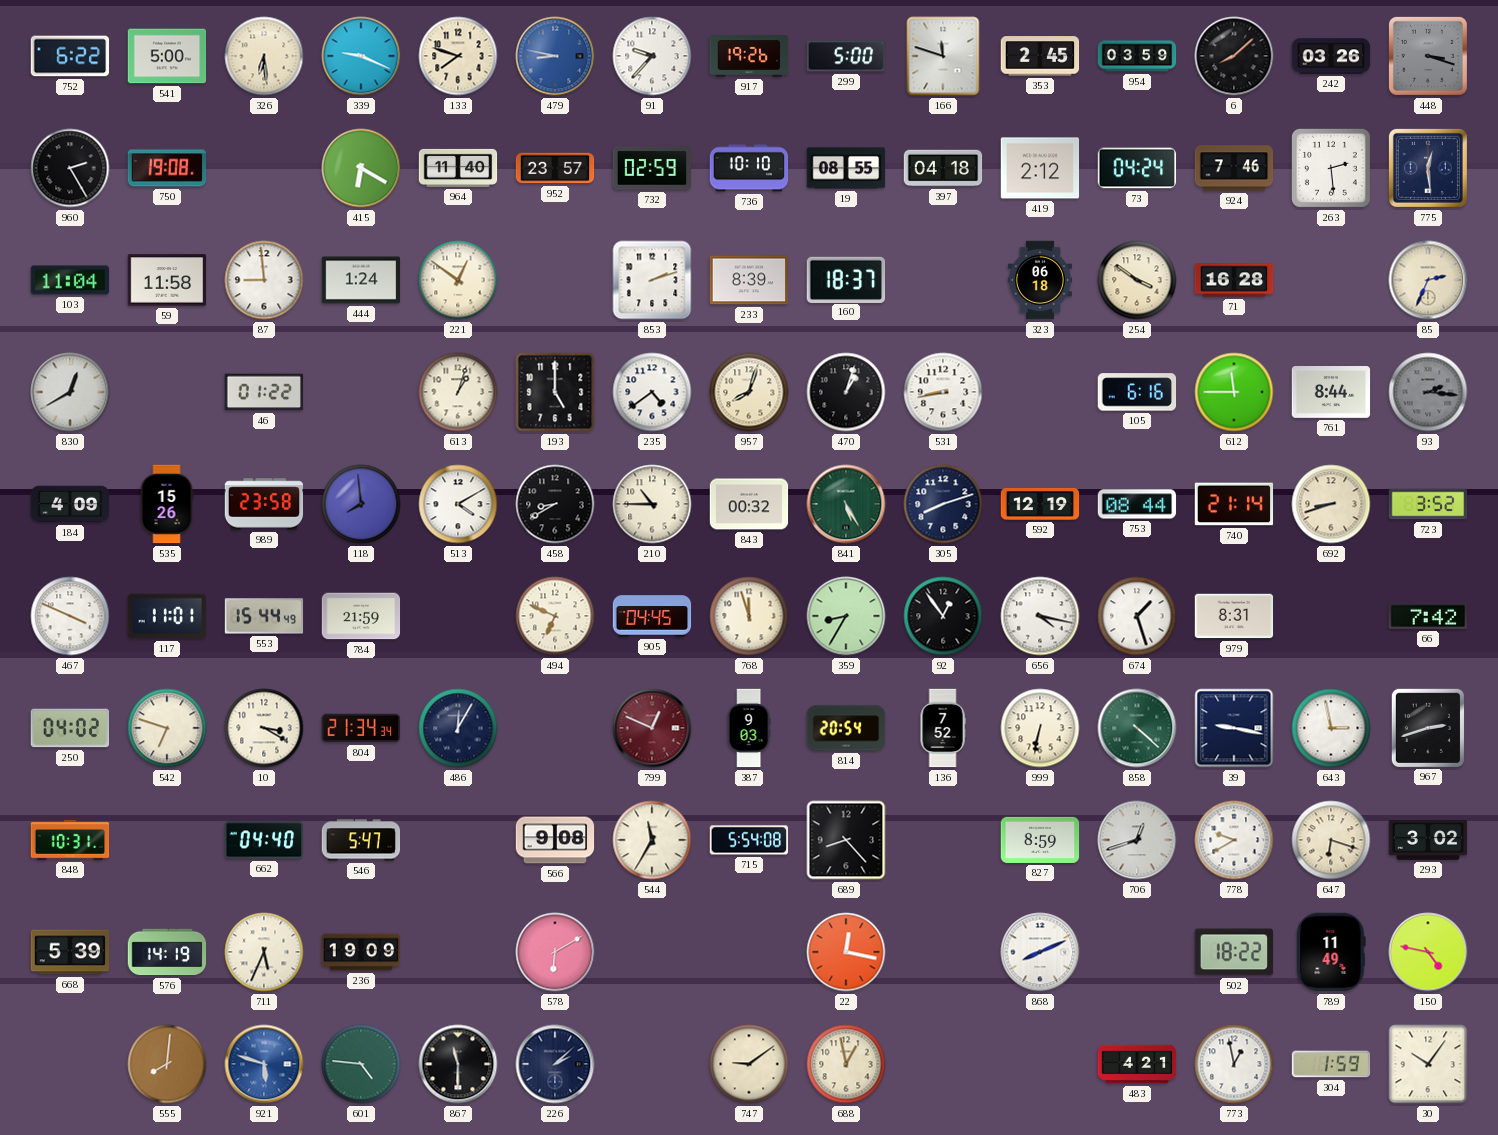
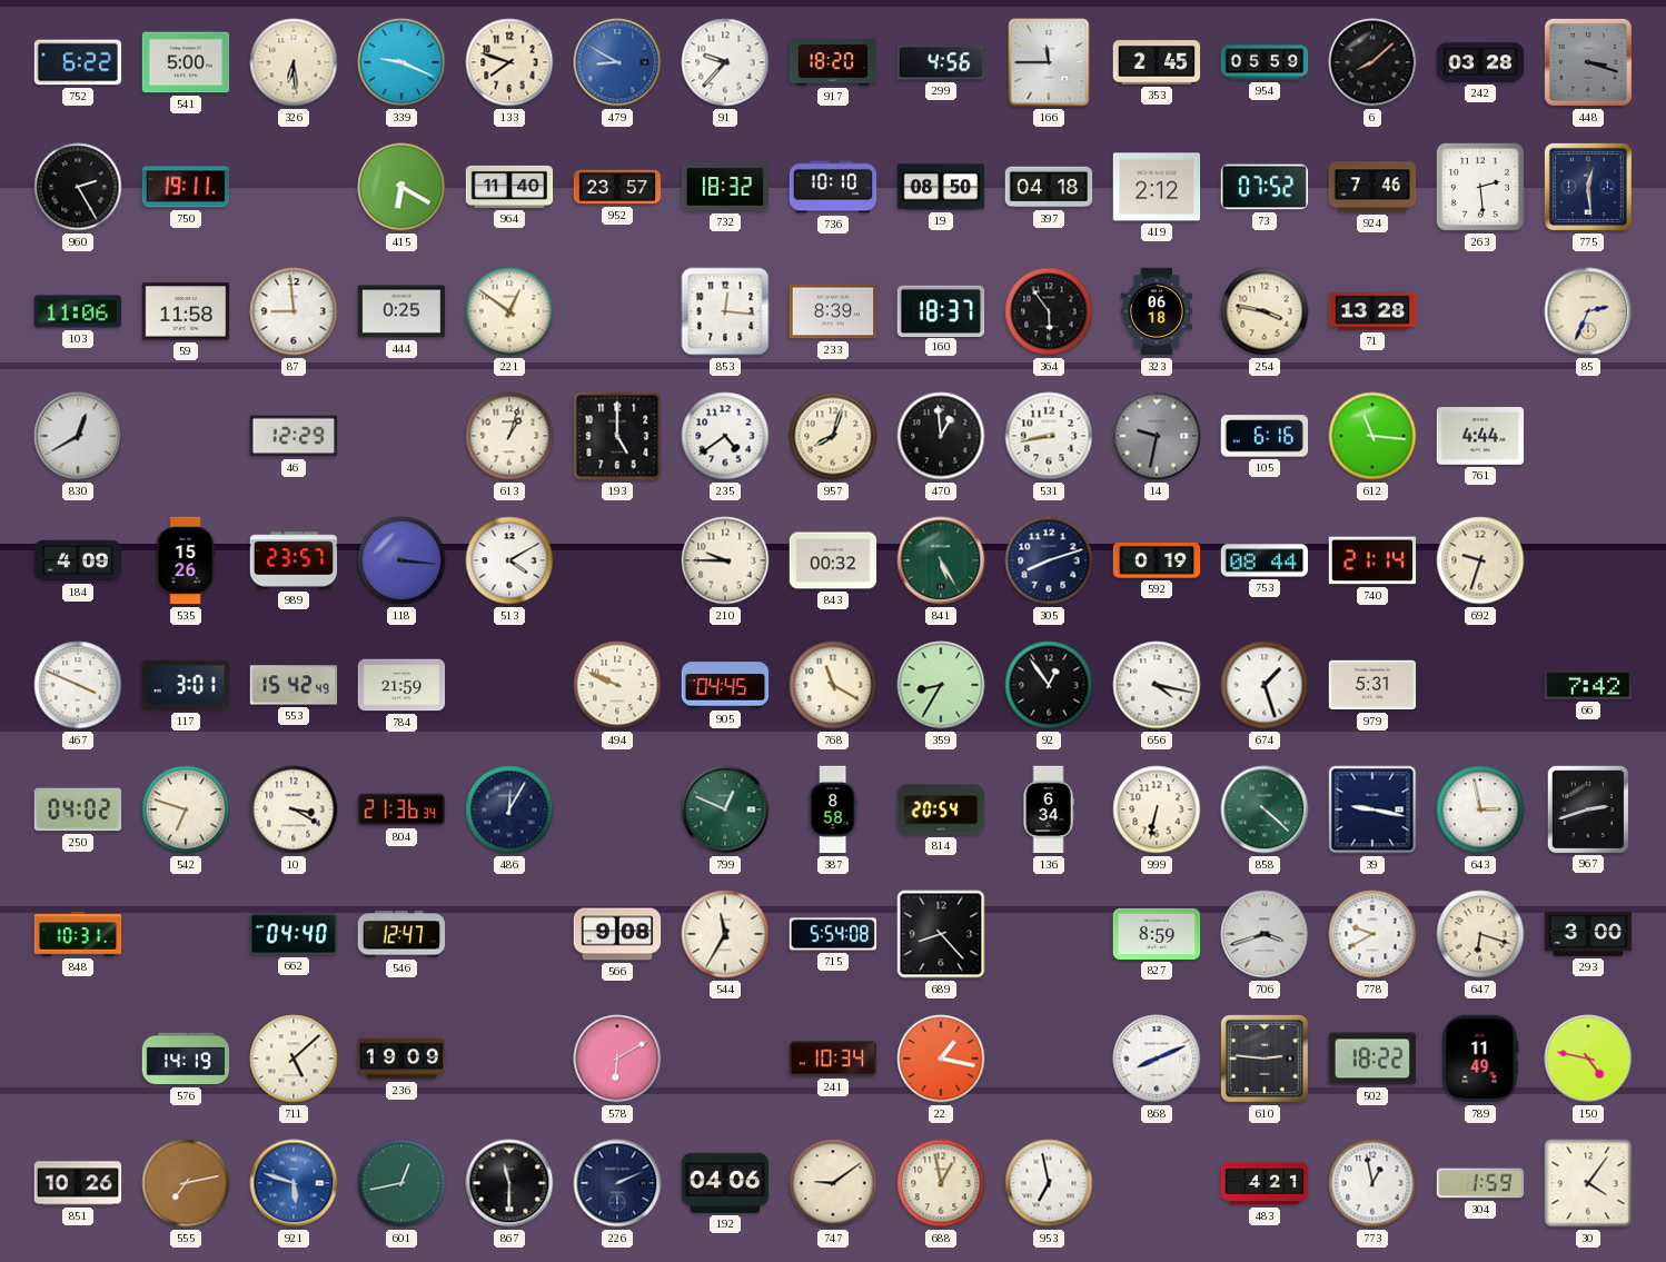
479: 8:47 -> 8:50 (617, 62)
917: 19:26 -> 18:20 (833, 62)
299: 5:00 -> 4:56 (941, 62)
166: 11:48 -> 11:45 (1049, 62)
954: 03:59 -> 05:59 (1265, 62)
242: 03:26 -> 03:28 (1480, 62)
750: 19:08 -> 19:11 (186, 187)
732: 02:59 -> 18:32 (725, 187)
19: 08:55 -> 08:50 (941, 187)
73: 04:24 -> 07:52 (1265, 187)
103: 11:04 -> 11:06 (78, 311)
444: 1:24 -> 0:25 (401, 311)
853: 2:12 -> 12:16 (725, 311)
364: none -> 5:54 (1049, 311)
254: 3:51 -> 3:47 (1265, 311)
71: 16:28 -> 13:28 (1372, 311)
46: 01:22 -> 12:29 (294, 436)
470: 1:03 -> 12:59 (941, 436)
14: none -> 9:32 (1157, 436)
612: 11:45 -> 11:16 (1372, 436)
761: 8:44 -> 4:44 (1480, 437)
93: 2:16 -> none (1428, 392)
989: 23:58 -> 23:57 (294, 560)
118: 7:59 -> 3:16 (401, 560)
458: 8:40 -> none (555, 504)
210: 10:45 -> 9:45 (725, 560)
592: 12:19 -> 0:19 (1157, 560)
692: 8:42 -> 9:33 (1480, 560)
723: 3:52 -> none (1428, 504)
117: 11:01 -> 3:01 (186, 685)
553: 15:44 -> 15:42 (294, 685)
494: 6:49 -> 9:49 (617, 685)
768: 11:57 -> 11:20 (833, 685)
979: 8:31 -> 5:31 (1372, 685)
804: 21:34 -> 21:36 (401, 809)
799 dial: burgundy -> green (725, 809)
387: 9:03 -> 8:58 (833, 809)
136: 7:52 -> 6:34 (1049, 809)
546: 5:47 -> 12:47 (401, 934)
706: 12:42 -> 3:42 (1265, 934)
293: 3:02 -> 3:00 (1588, 934)
668: 5:39 -> none (70, 952)
711: 5:34 -> 5:08 (294, 1059)
241: none -> 10:34 (833, 1059)
22: 12:17 -> 1:17 (941, 1059)
610: none -> 2:46 (1265, 1059)
851: none -> 10:26 (78, 1183)
555: 8:01 -> 7:13 (186, 1183)
601: 4:46 -> 12:43 (401, 1183)
226: 2:08 -> 2:11 (617, 1183)
192: none -> 04:06 (725, 1183)
953: none -> 6:58 (1049, 1183)
30: 10:06 -> 4:06 (1588, 1183)
